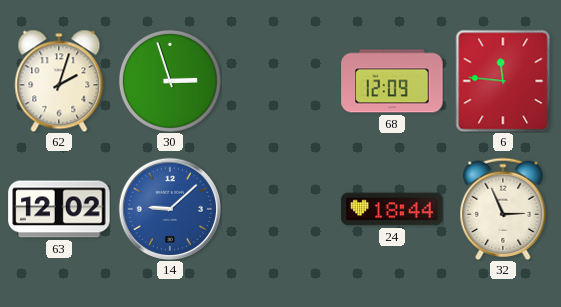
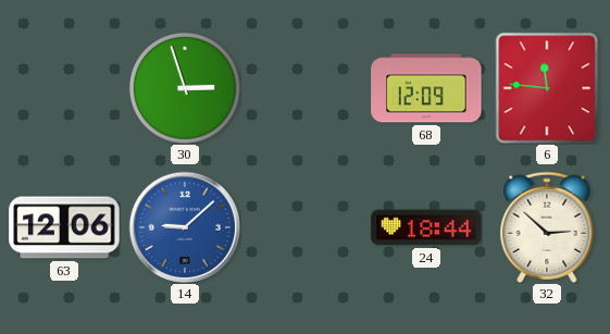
62: 2:03 -> none (59, 81)
63: 12:02 -> 12:06 (64, 227)
32: 2:56 -> 2:52 (547, 226)
